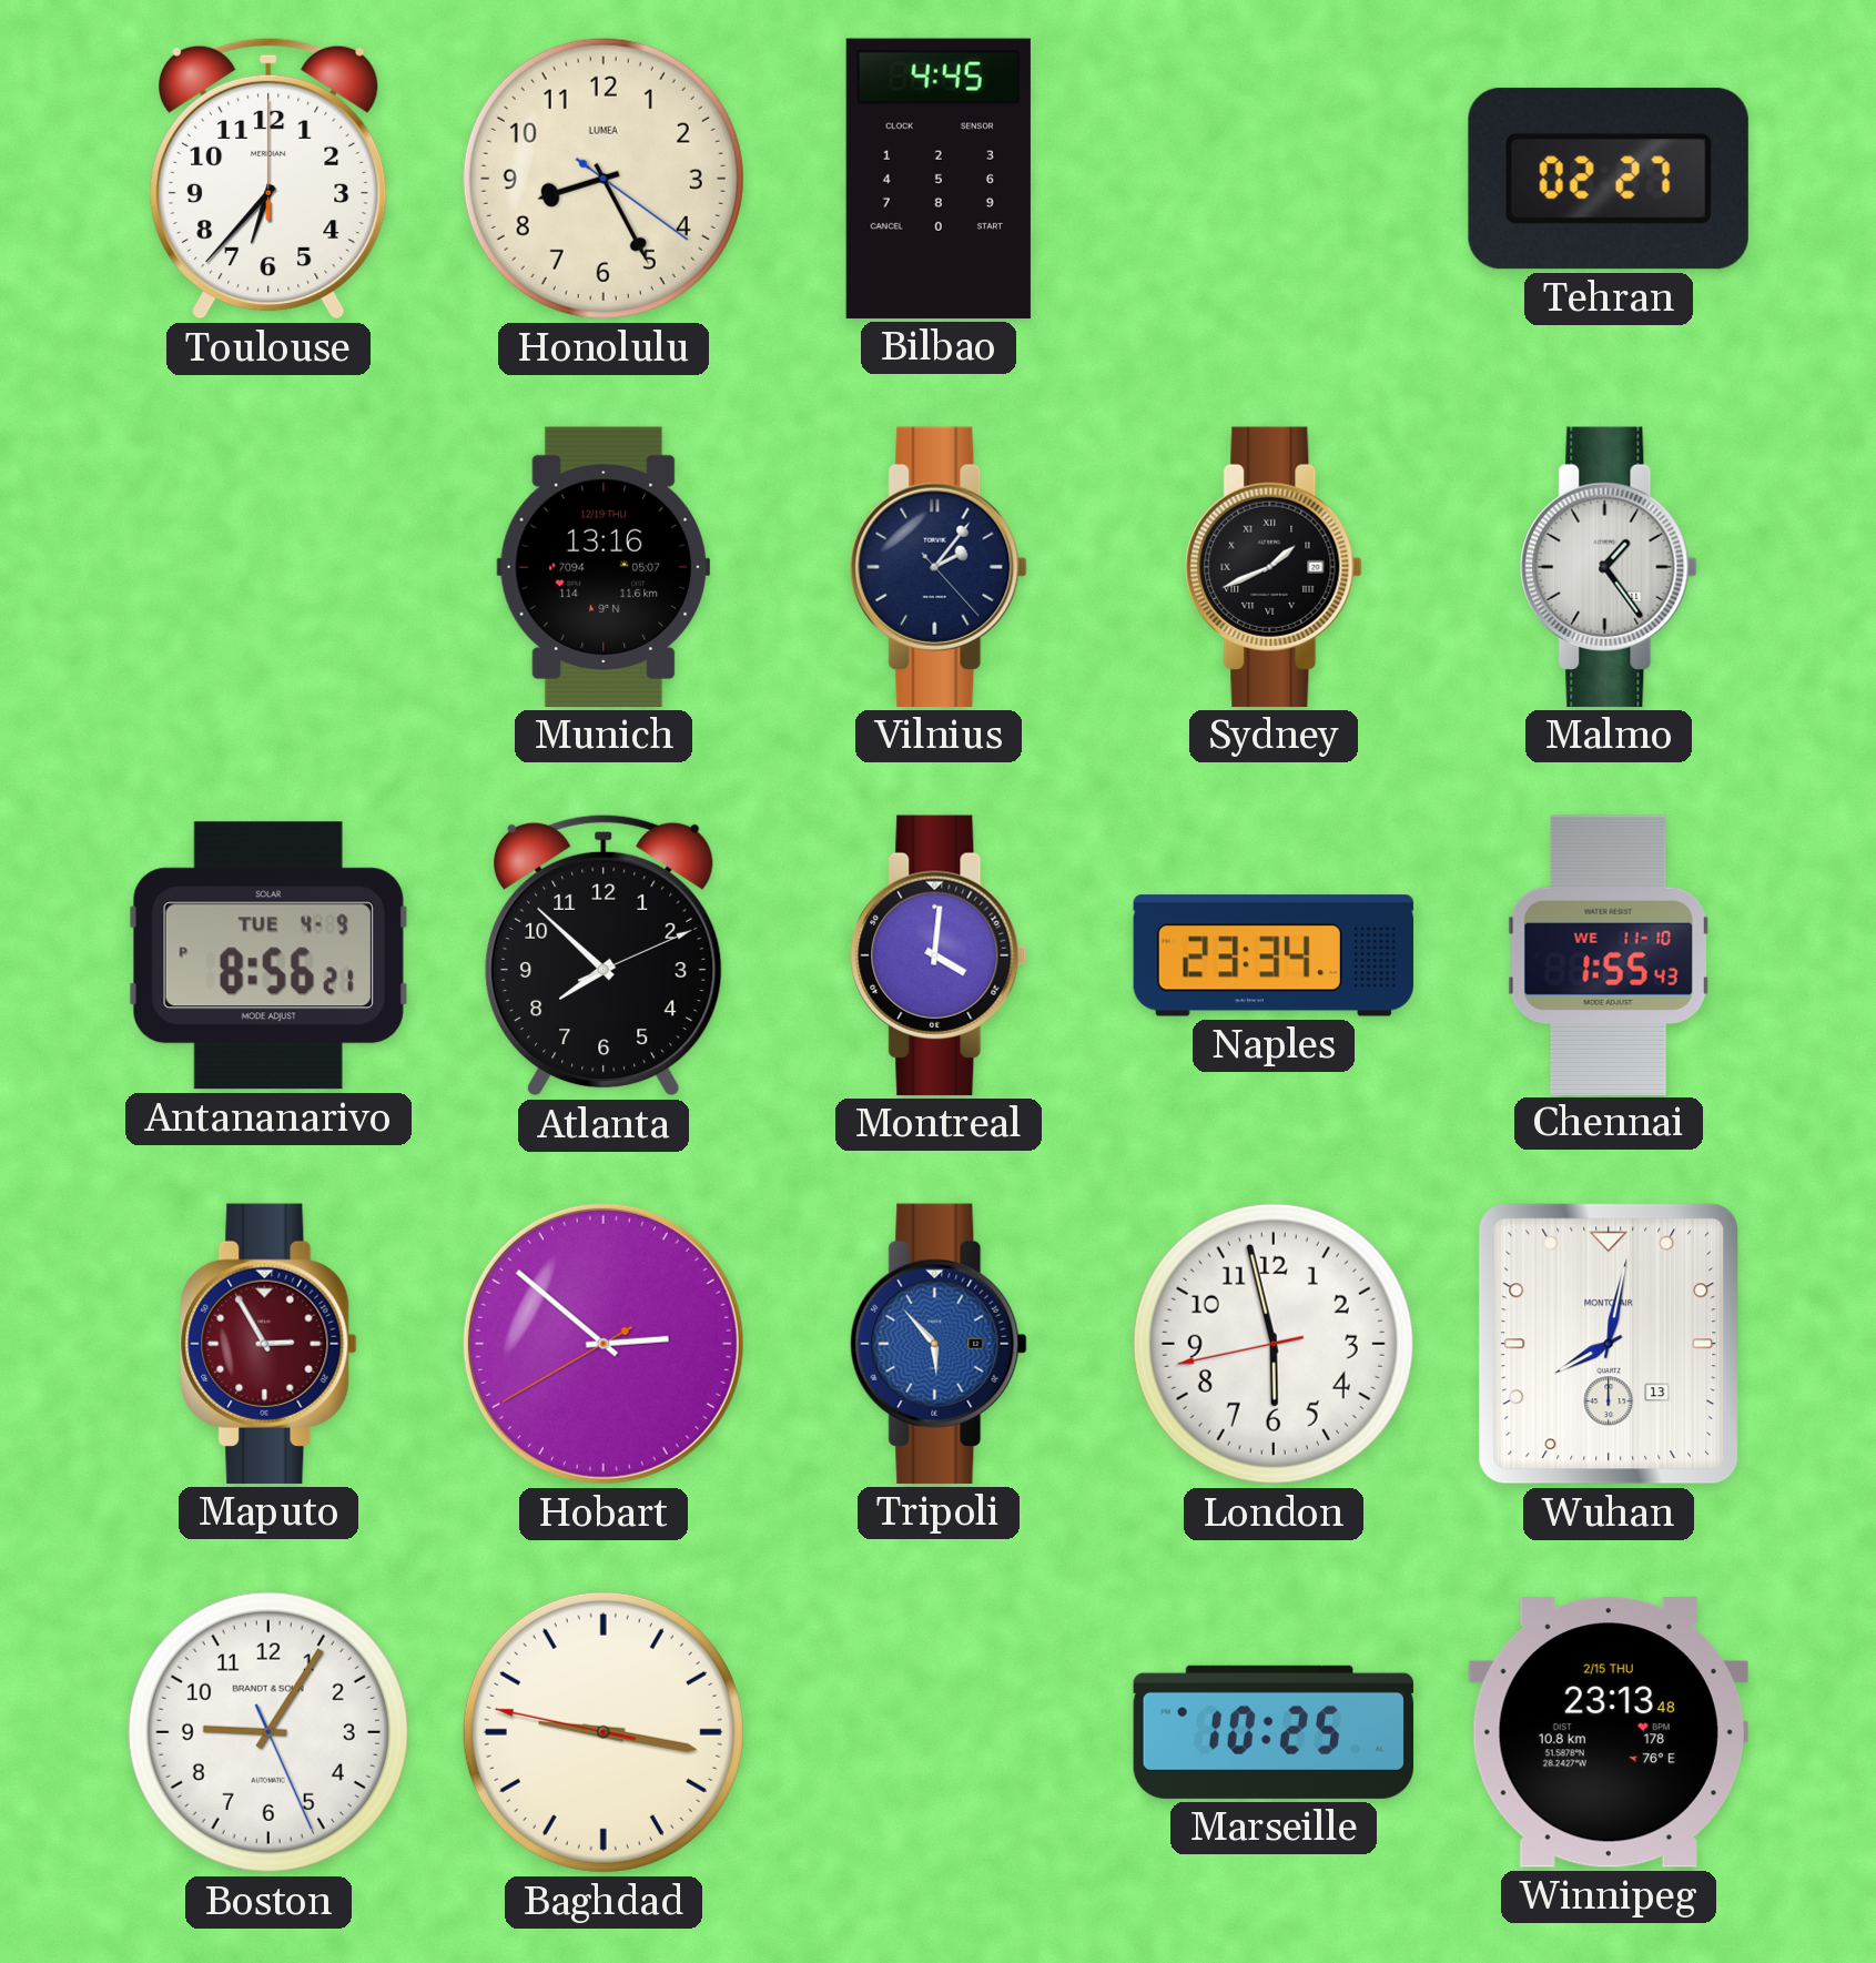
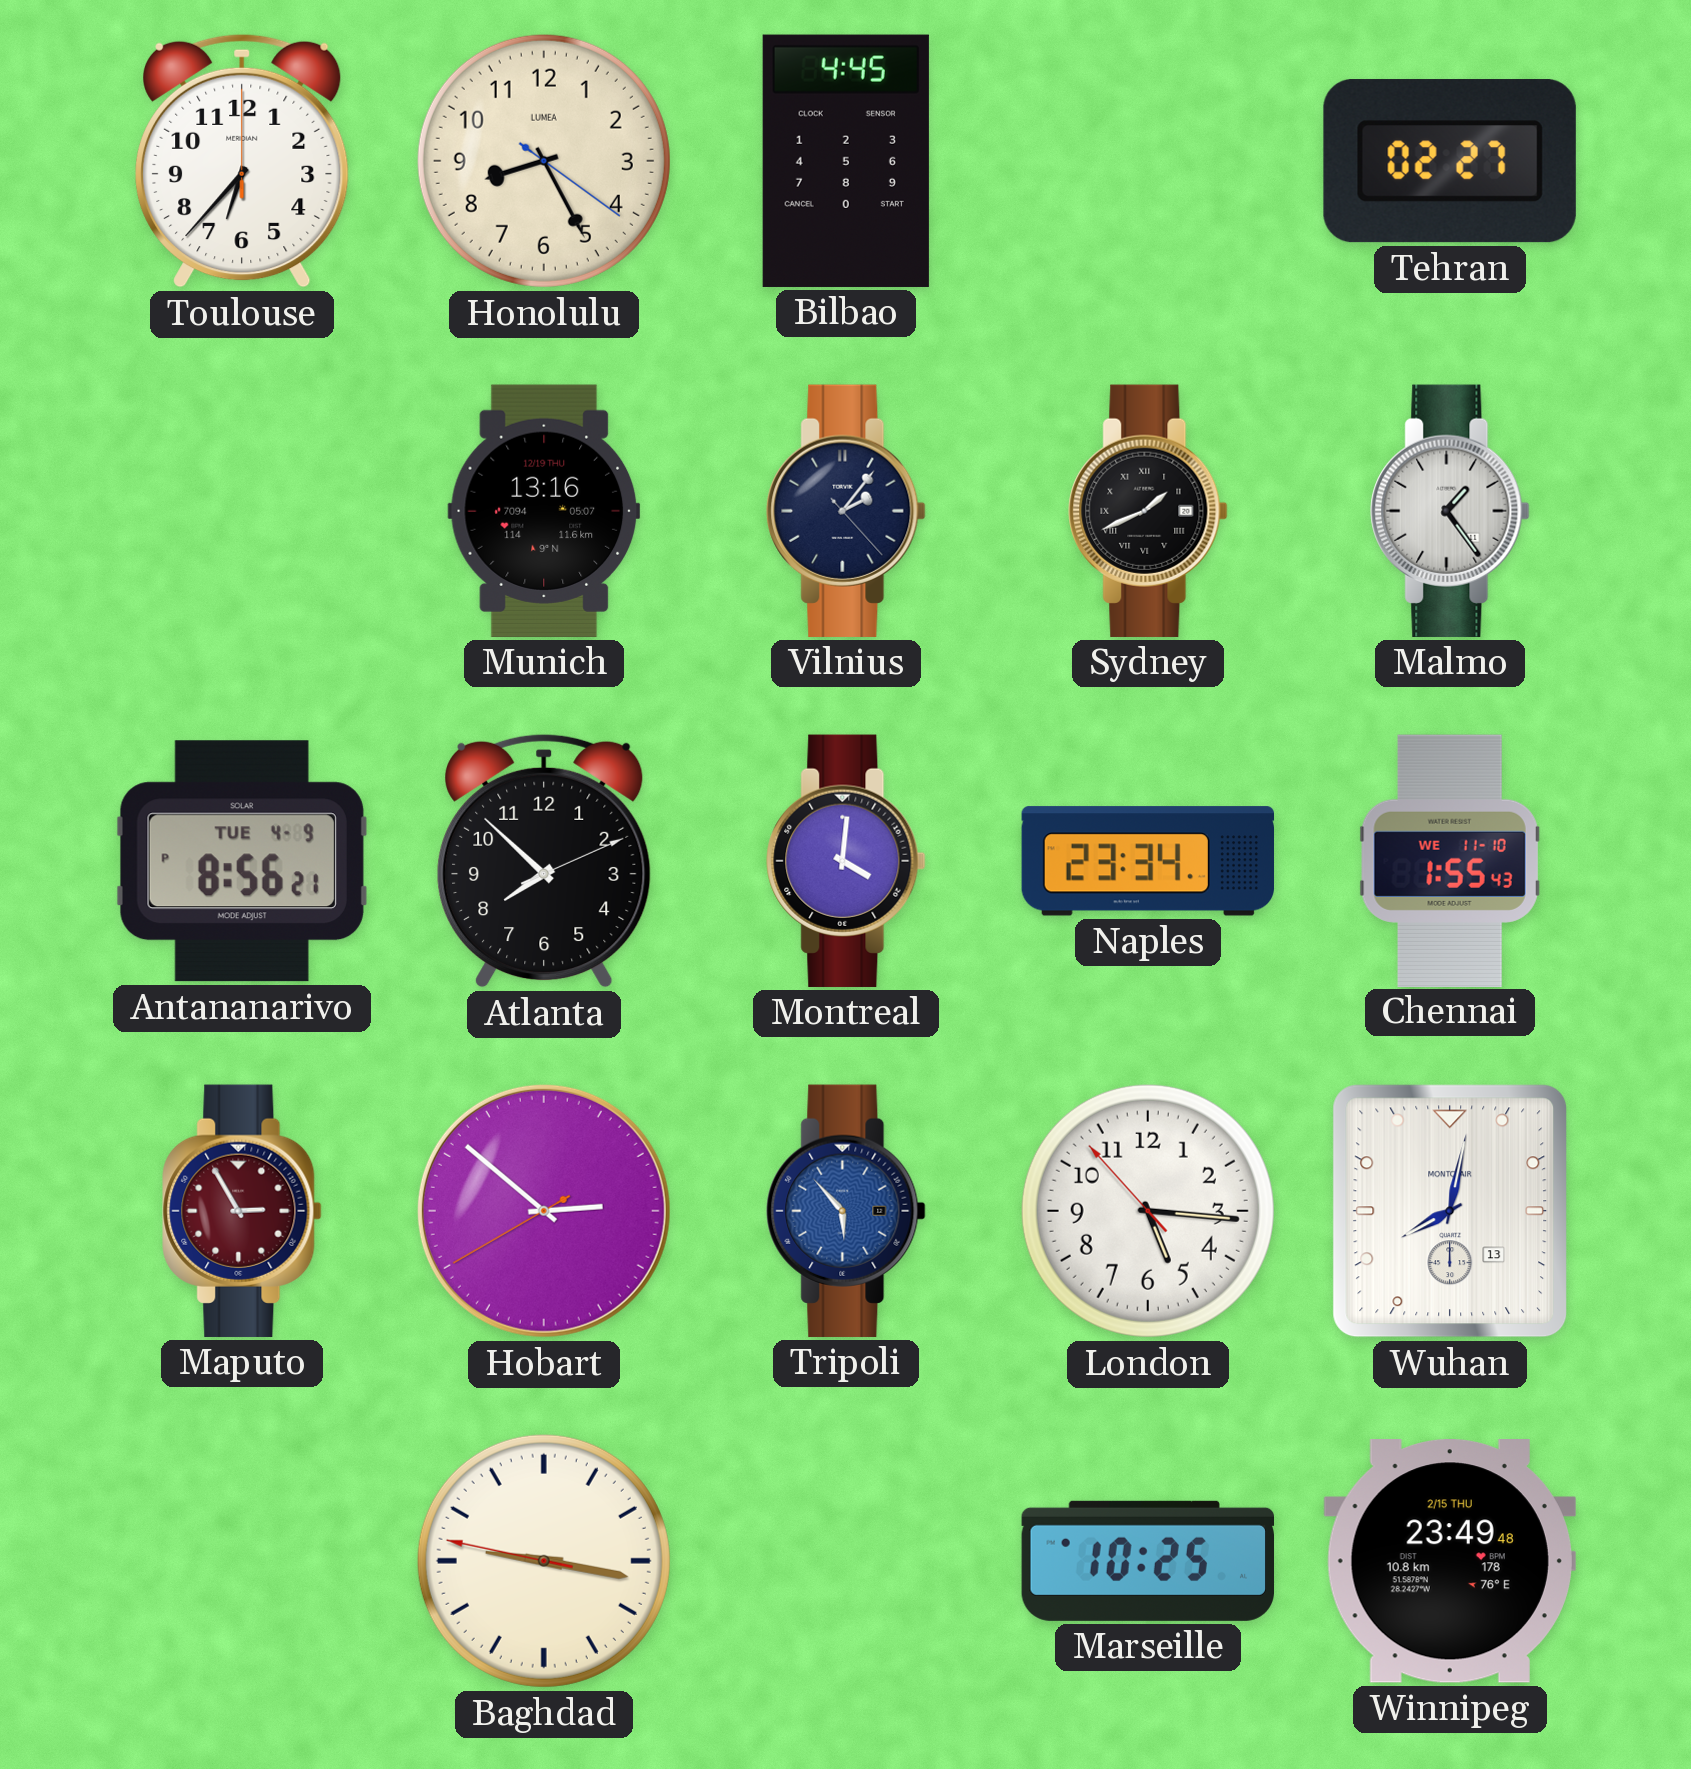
London: 5:57 -> 5:15 (1148, 1211)
Boston: 9:05 -> none (268, 1732)
Winnipeg: 23:13 -> 23:49 (1450, 1561)
